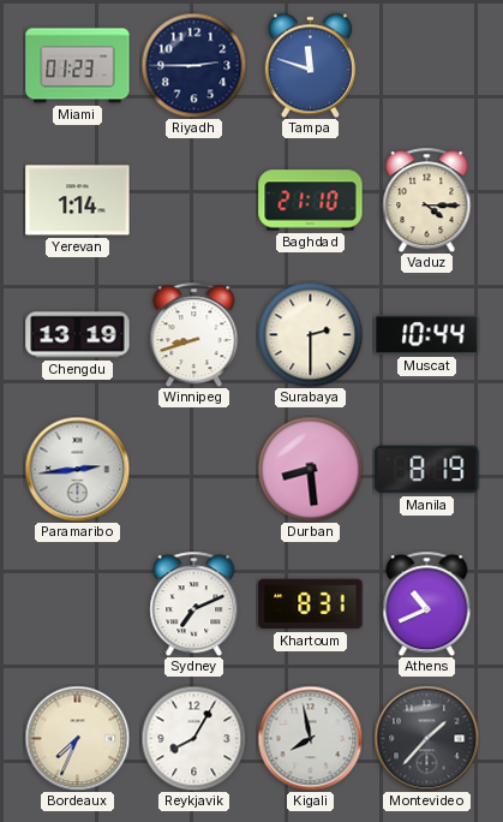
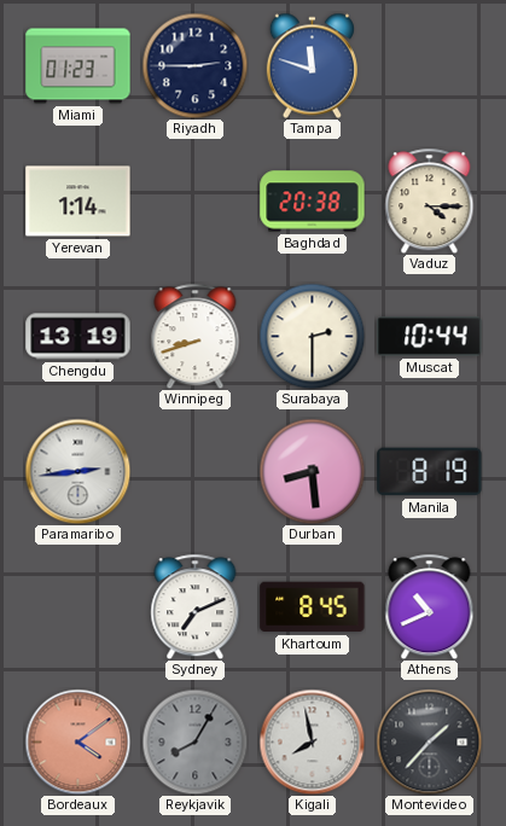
Baghdad: 21:10 -> 20:38 (313, 202)
Khartoum: 8:31 -> 8:45 (313, 607)
Bordeaux: 7:34 -> 4:09 (77, 741)
Bordeaux dial: cream -> salmon (77, 741)
Reykjavik dial: white -> grey (194, 741)
